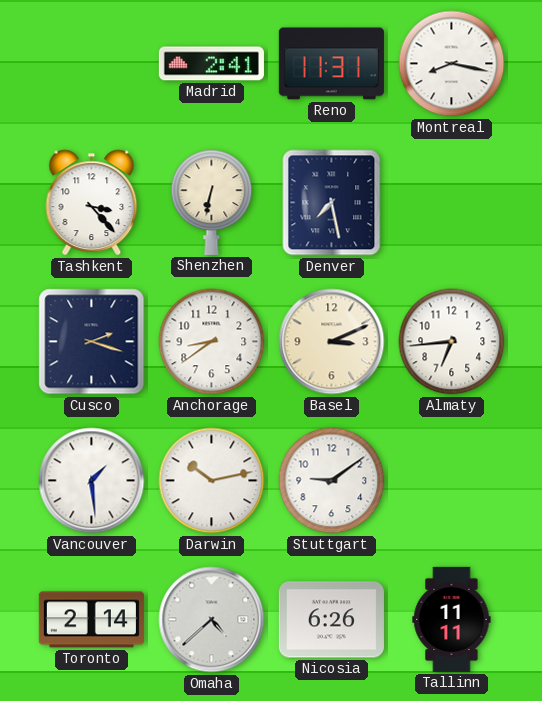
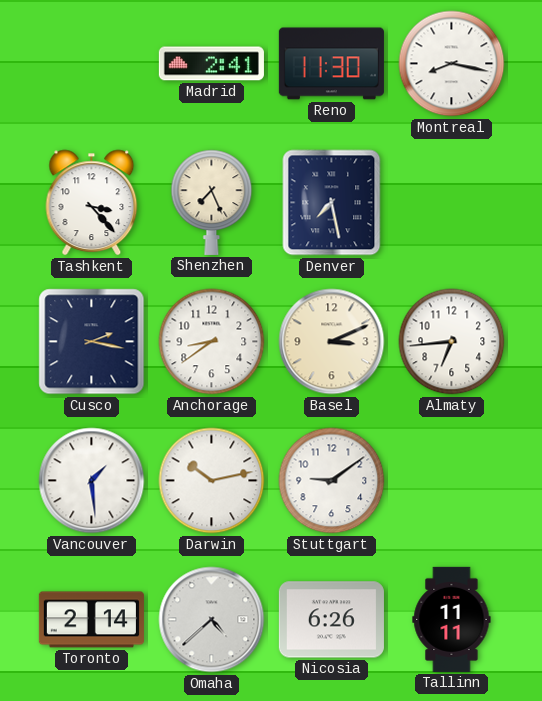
Reno: 11:31 -> 11:30 (331, 64)
Shenzhen: 6:32 -> 7:26 (212, 202)
Cusco: 2:18 -> 2:17 (92, 342)
